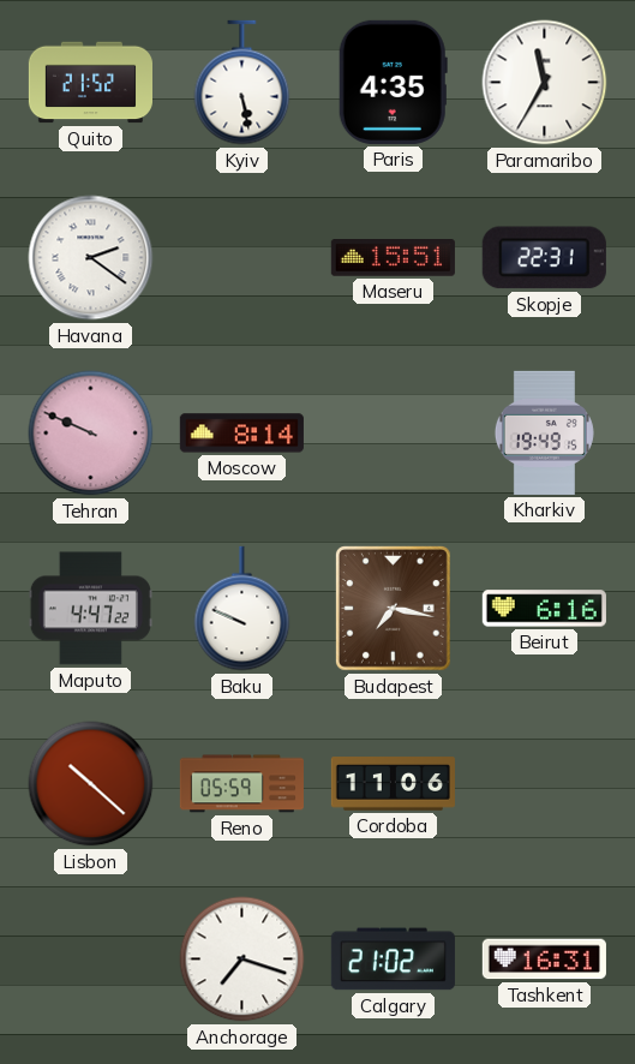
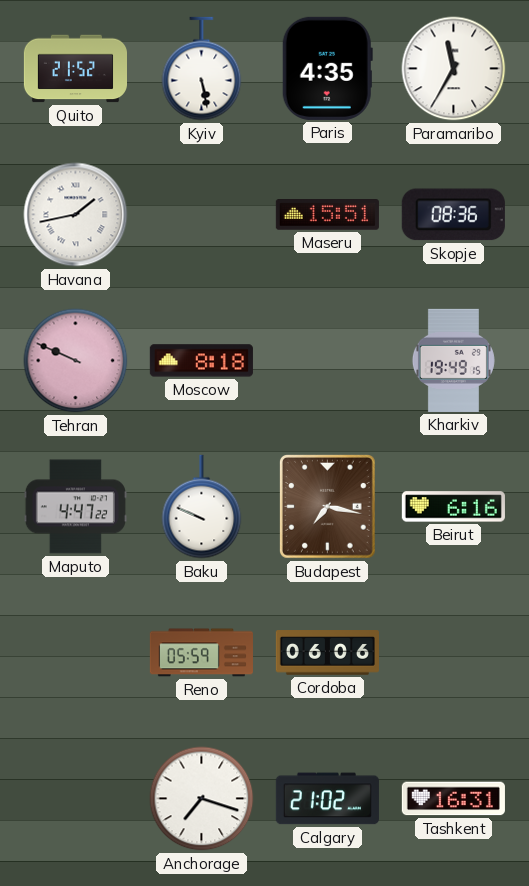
Havana: 2:21 -> 1:43 (76, 215)
Skopje: 22:31 -> 08:36 (453, 215)
Moscow: 8:14 -> 8:18 (201, 361)
Lisbon: 10:22 -> none (91, 784)
Cordoba: 11:06 -> 06:06 (327, 653)
